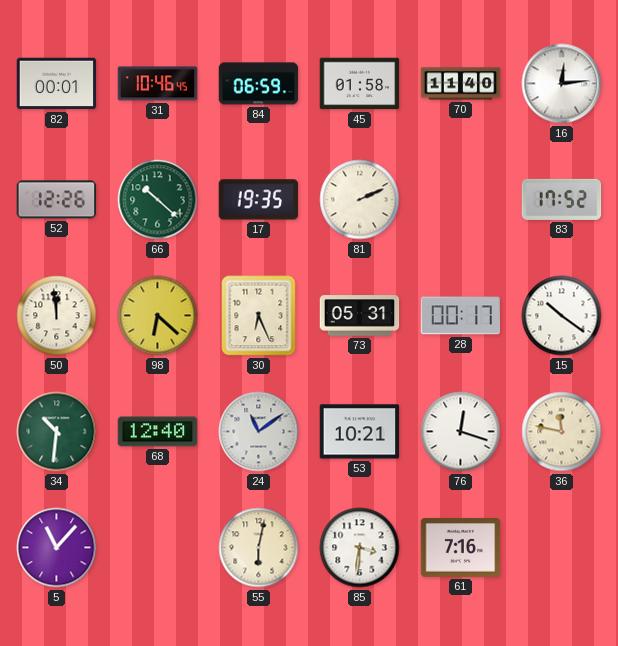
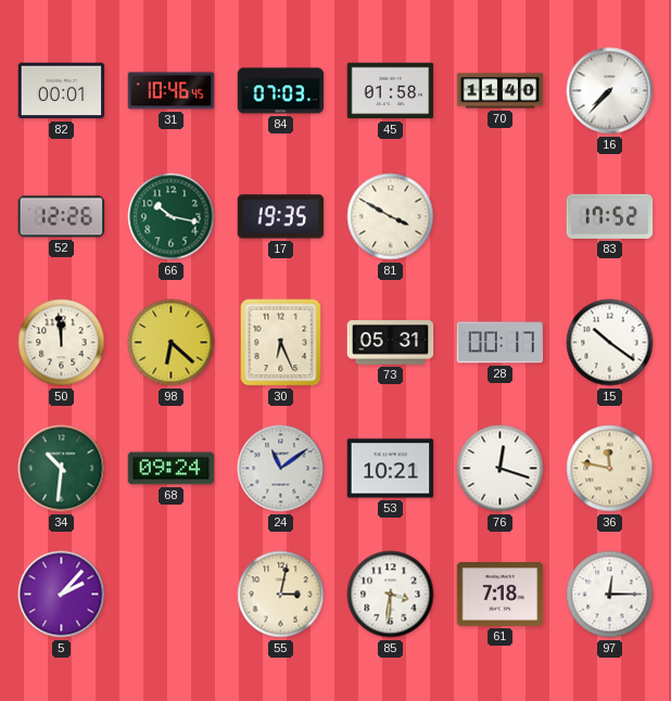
84: 06:59 -> 07:03 (281, 91)
16: 12:14 -> 7:37 (610, 91)
66: 10:22 -> 10:17 (172, 217)
81: 2:11 -> 3:50 (391, 217)
68: 12:40 -> 09:24 (172, 469)
5: 11:07 -> 2:07 (62, 595)
55: 6:02 -> 3:02 (281, 595)
61: 7:16 -> 7:18 (501, 595)
97: none -> 12:15 (610, 595)
